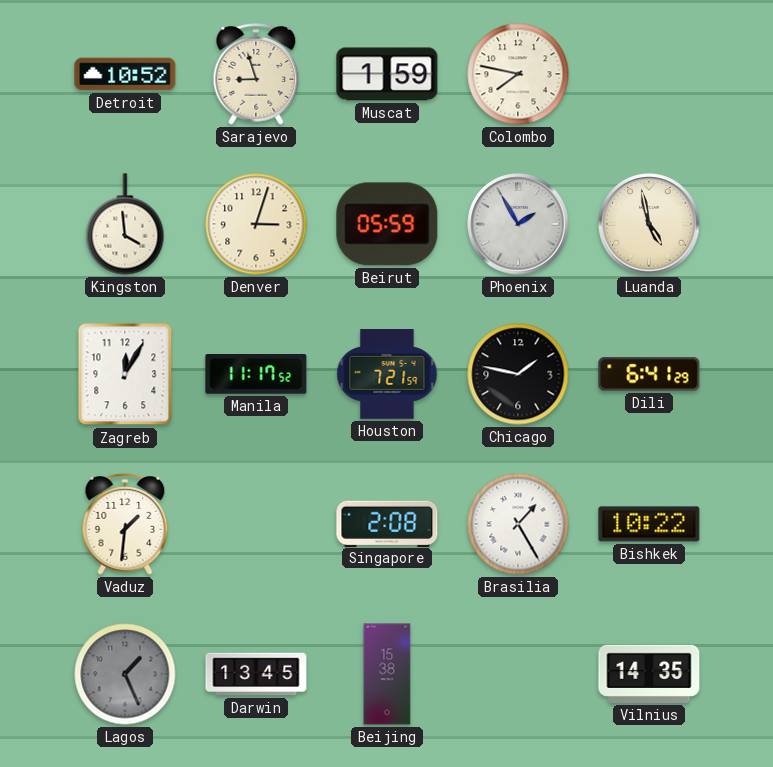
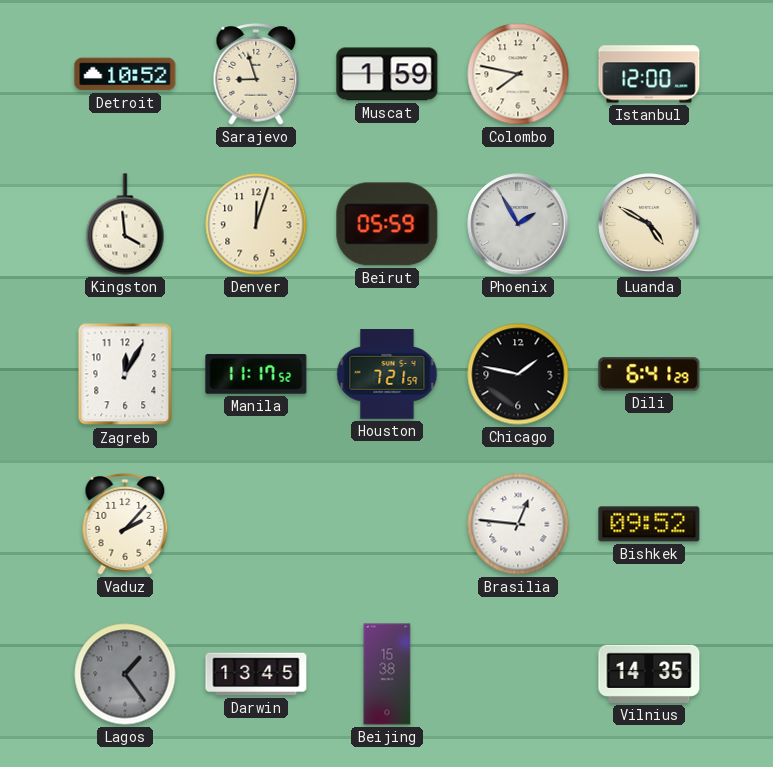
Istanbul: none -> 12:00 (649, 74)
Denver: 3:03 -> 12:03 (256, 224)
Luanda: 4:58 -> 4:50 (649, 224)
Vaduz: 1:31 -> 2:07 (125, 525)
Singapore: 2:08 -> none (387, 523)
Brasilia: 1:25 -> 12:46 (518, 524)
Bishkek: 10:22 -> 09:52 (649, 524)
Lagos: 1:26 -> 1:24 (125, 674)
